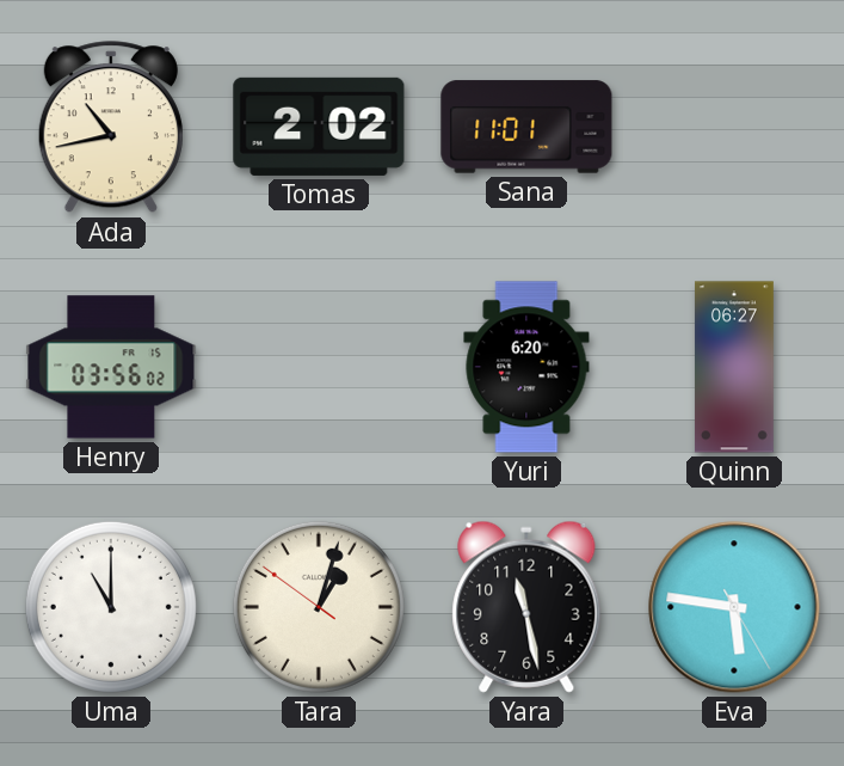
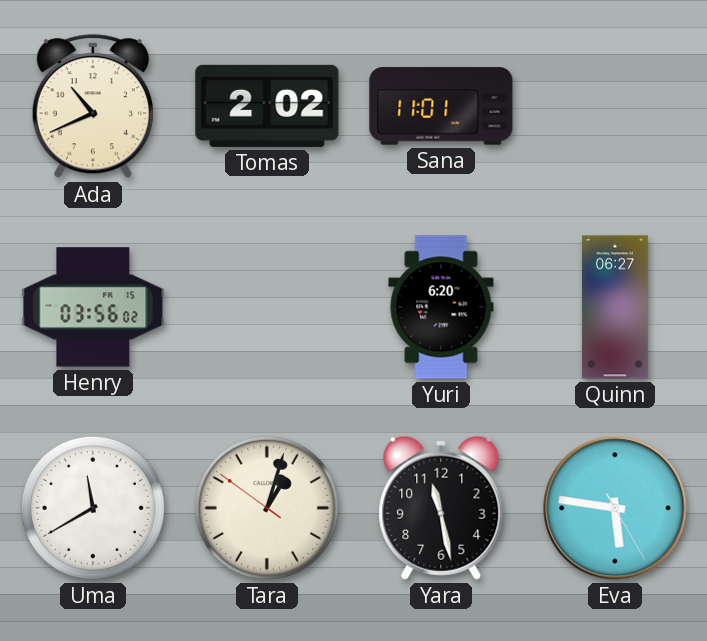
Ada: 10:43 -> 10:41 (93, 107)
Uma: 11:00 -> 11:40 (93, 508)
